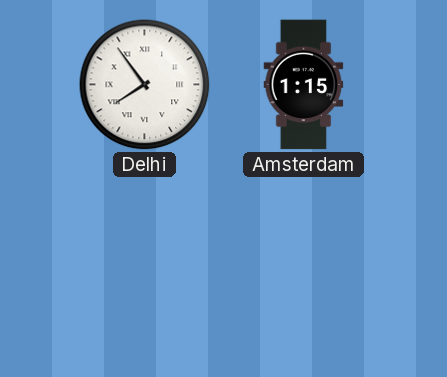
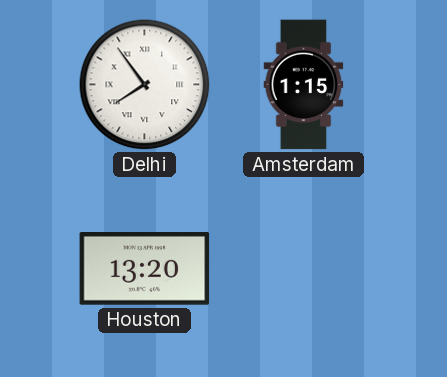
Houston: none -> 13:20 (145, 269)
